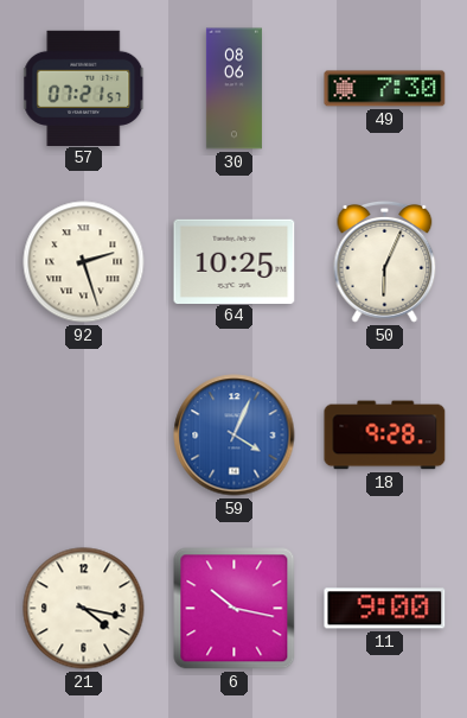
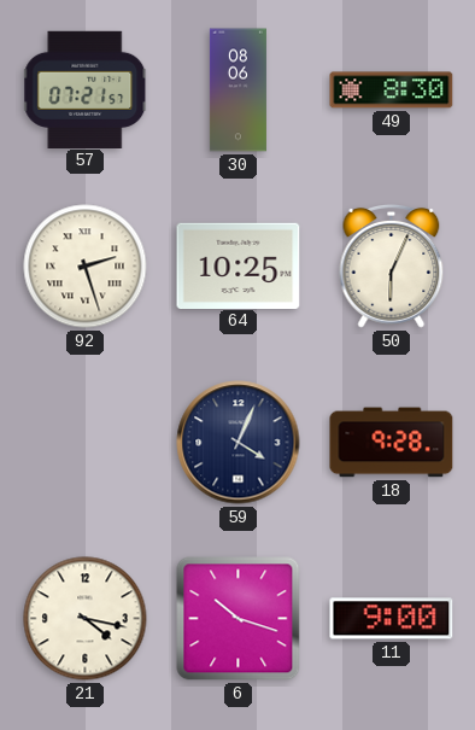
49: 7:30 -> 8:30 (392, 90)
59 dial: blue -> navy (239, 443)
6: 10:17 -> 10:18 (239, 619)
